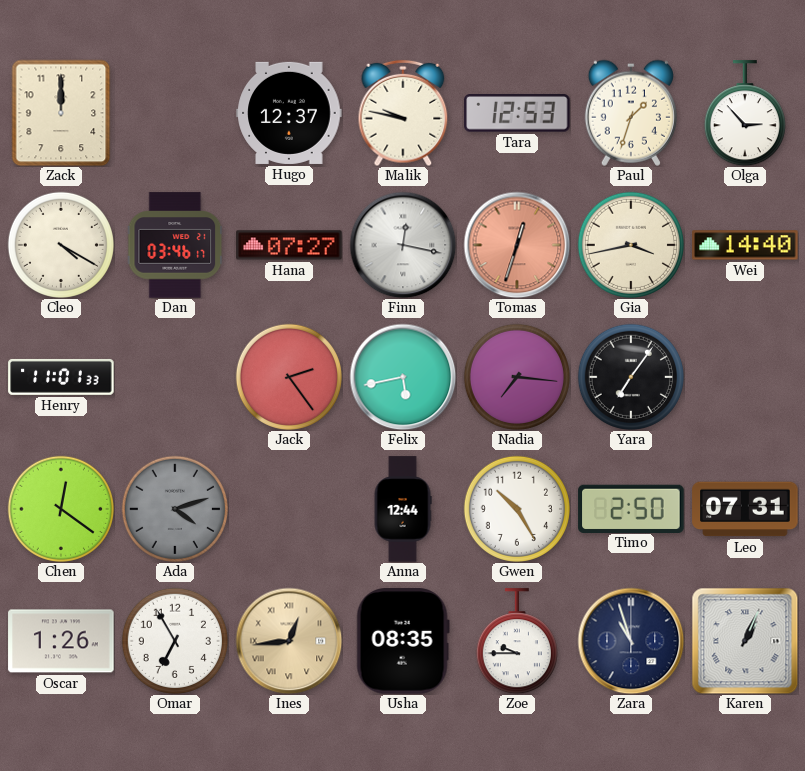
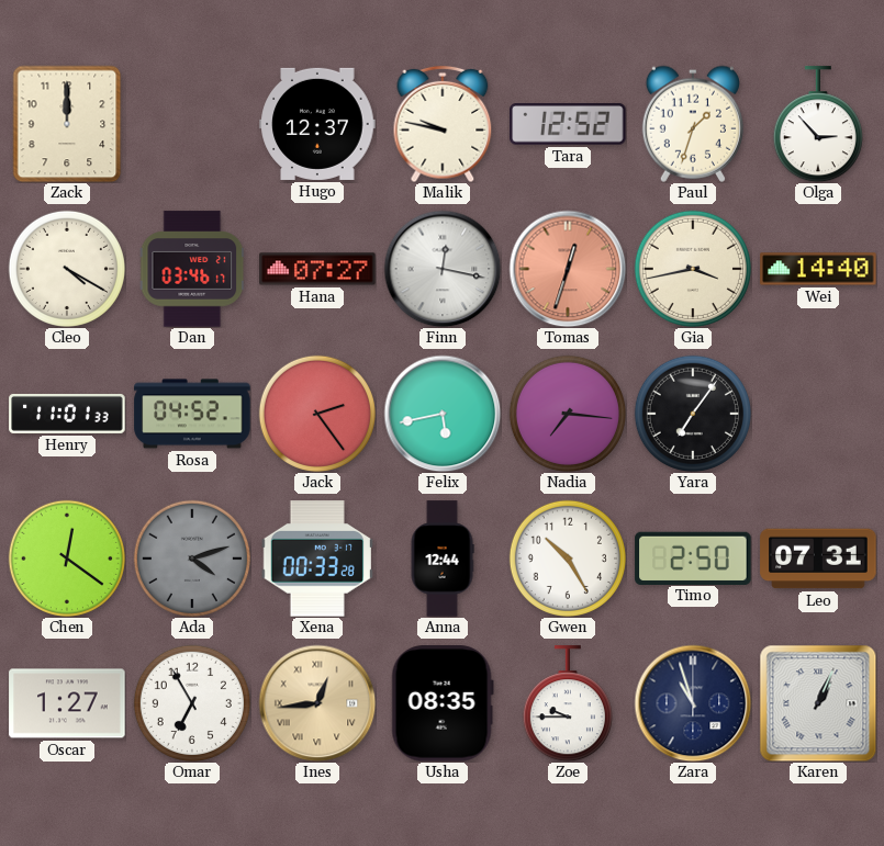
Tara: 12:53 -> 12:52 (568, 124)
Rosa: none -> 04:52 (192, 414)
Xena: none -> 00:33 (317, 559)
Oscar: 1:26 -> 1:27 (67, 703)
